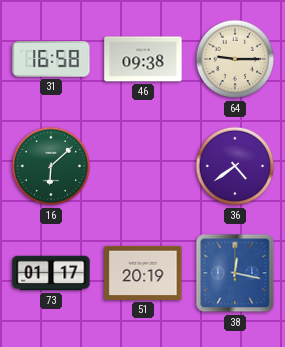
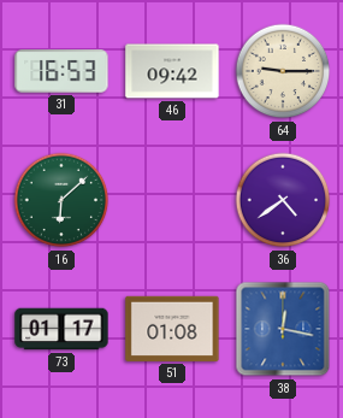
31: 16:58 -> 16:53 (61, 71)
46: 09:38 -> 09:42 (172, 71)
51: 20:19 -> 01:08 (172, 329)
